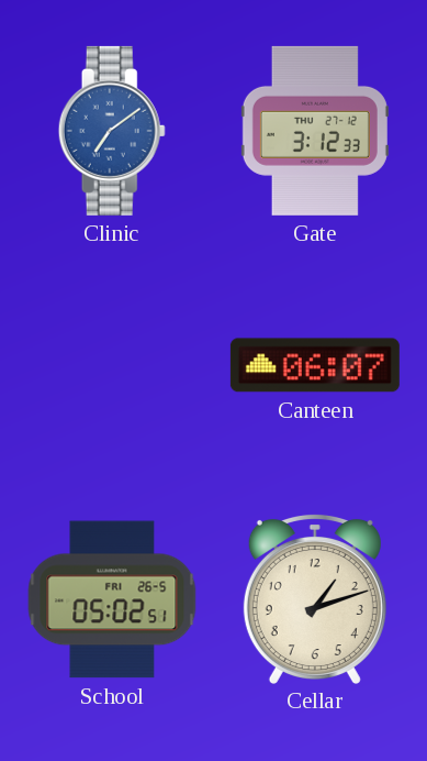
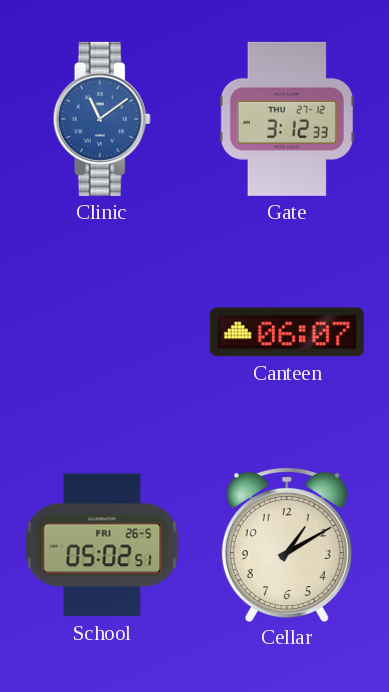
Clinic: 7:09 -> 11:09 (102, 119)
Cellar: 1:12 -> 1:10 (287, 544)
